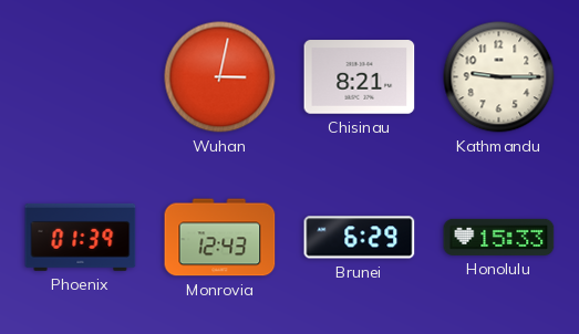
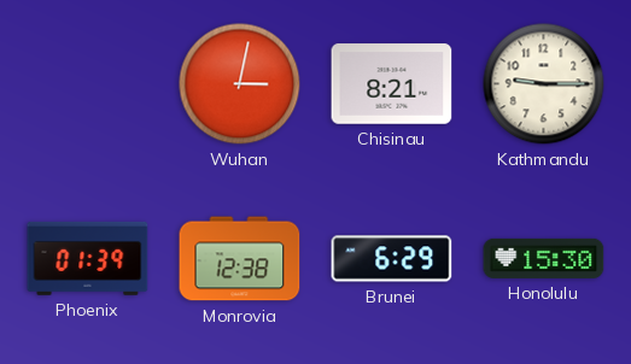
Monrovia: 12:43 -> 12:38 (240, 259)
Honolulu: 15:33 -> 15:30 (544, 258)
